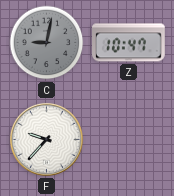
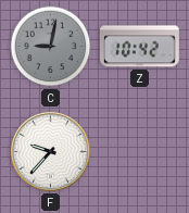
Z: 10:47 -> 10:42 (140, 47)
